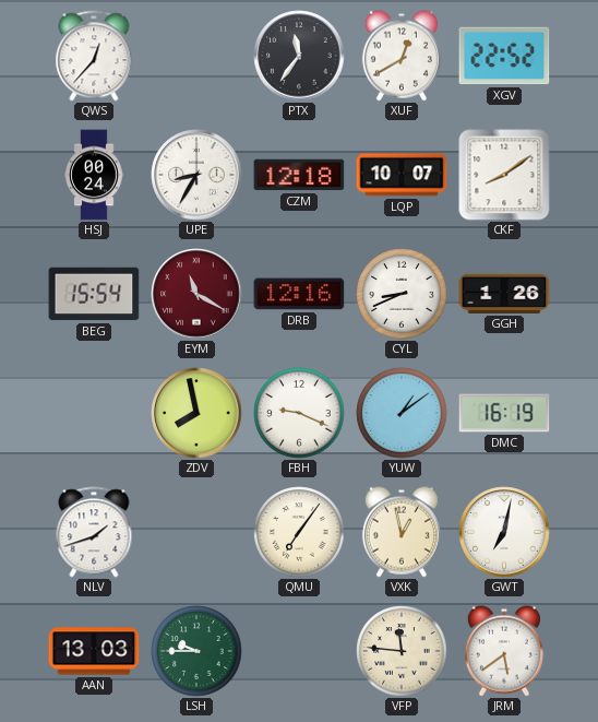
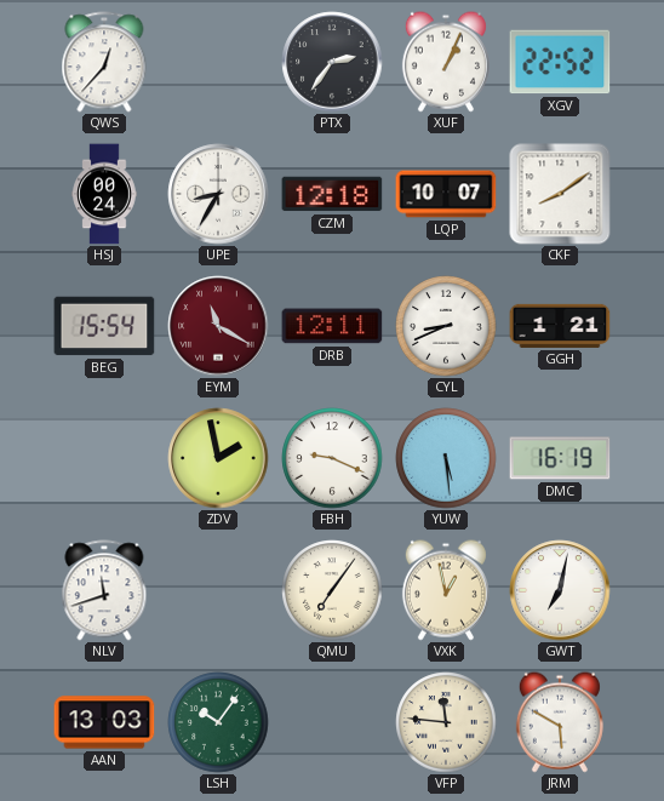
PTX: 11:36 -> 2:36 (332, 62)
XUF: 12:40 -> 1:04 (446, 62)
DRB: 12:16 -> 12:11 (332, 326)
GGH: 1:26 -> 1:21 (560, 326)
ZDV: 7:58 -> 1:58 (218, 458)
YUW: 1:09 -> 5:29 (446, 458)
NLV: 1:42 -> 11:42 (104, 590)
LSH: 9:45 -> 10:06 (218, 722)
JRM: 5:39 -> 5:50 (560, 722)
